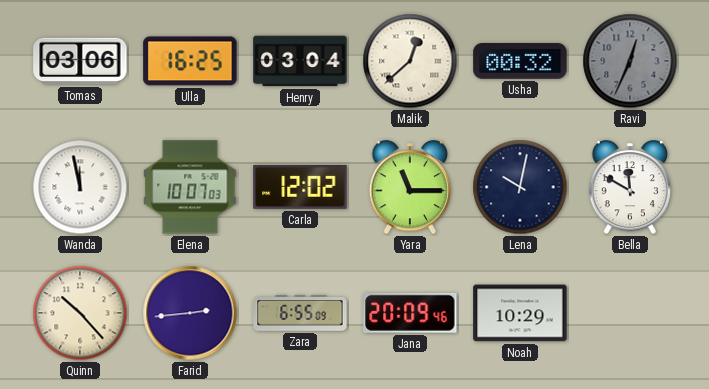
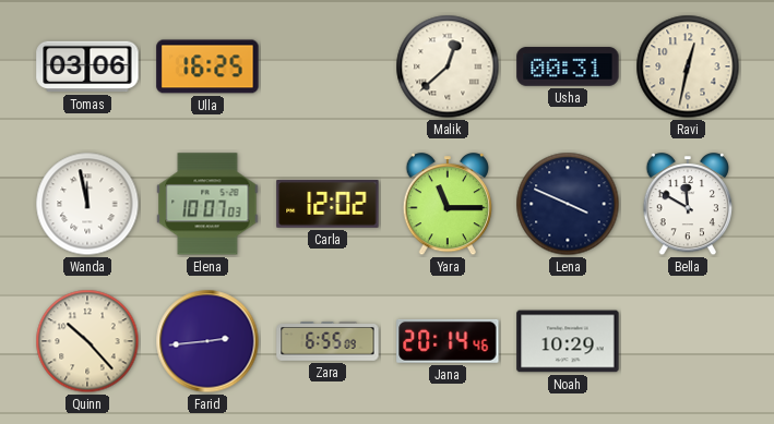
Henry: 03:04 -> none (300, 61)
Usha: 00:32 -> 00:31 (568, 66)
Ravi: 12:34 -> 12:32 (688, 66)
Ravi dial: grey -> cream (688, 66)
Lena: 10:02 -> 3:49 (568, 204)
Jana: 20:09 -> 20:14 (448, 341)
